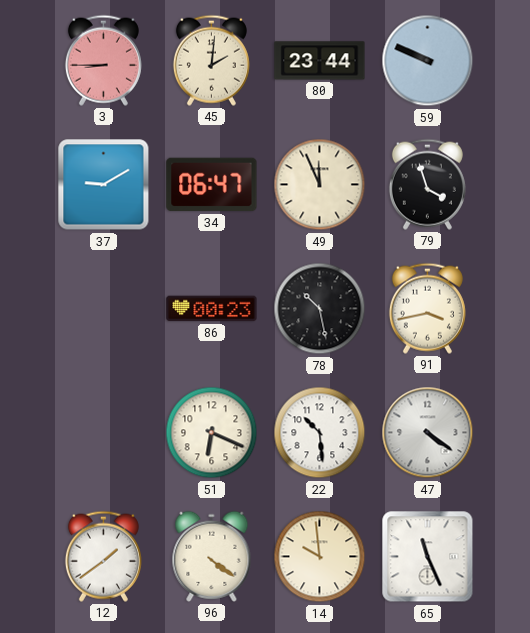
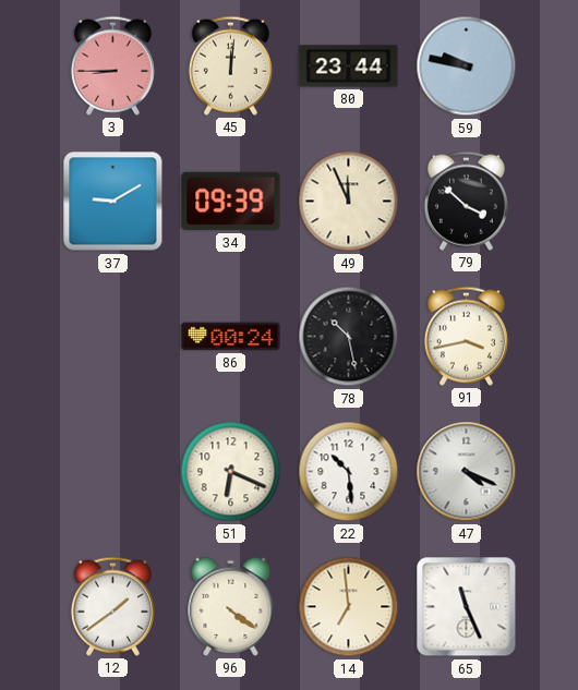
45: 2:01 -> 12:01 (230, 65)
59: 9:49 -> 9:47 (467, 66)
34: 06:47 -> 09:39 (231, 202)
79: 3:57 -> 3:52 (466, 201)
86: 00:23 -> 00:24 (231, 337)
47: 4:21 -> 4:19 (467, 472)
14: 9:59 -> 6:59 (349, 607)
